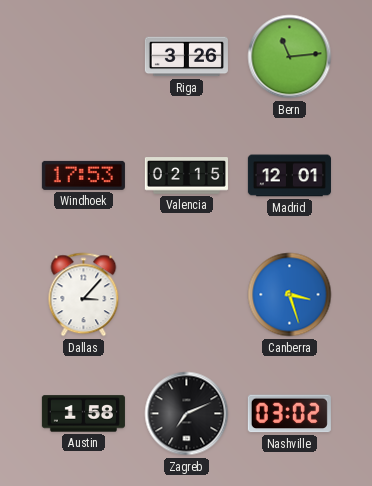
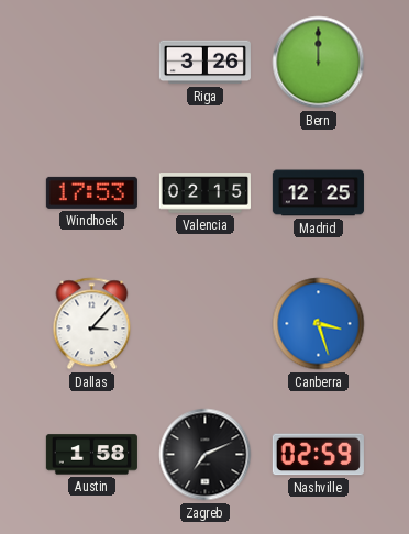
Bern: 11:14 -> 12:00 (319, 63)
Madrid: 12:01 -> 12:25 (318, 193)
Nashville: 03:02 -> 02:59 (318, 455)
